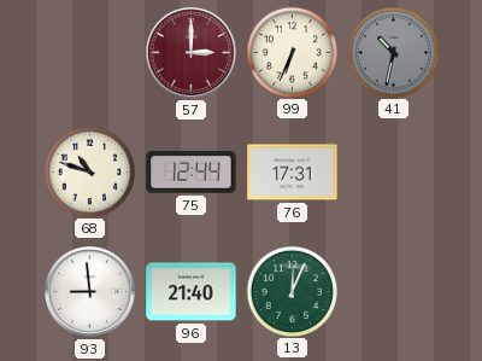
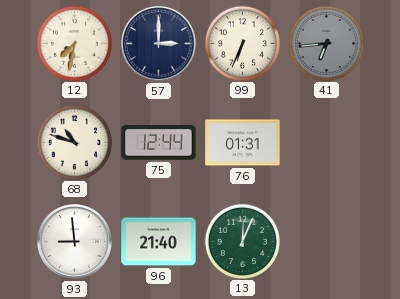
12: none -> 7:32 (74, 43)
57 dial: burgundy -> navy (159, 44)
41: 10:32 -> 6:44 (326, 43)
76: 17:31 -> 01:31 (243, 143)
